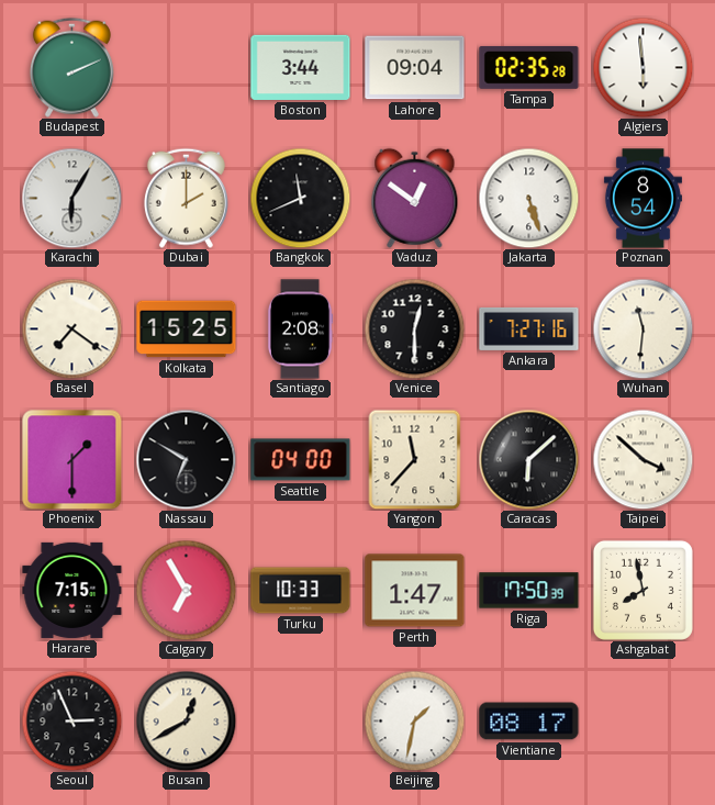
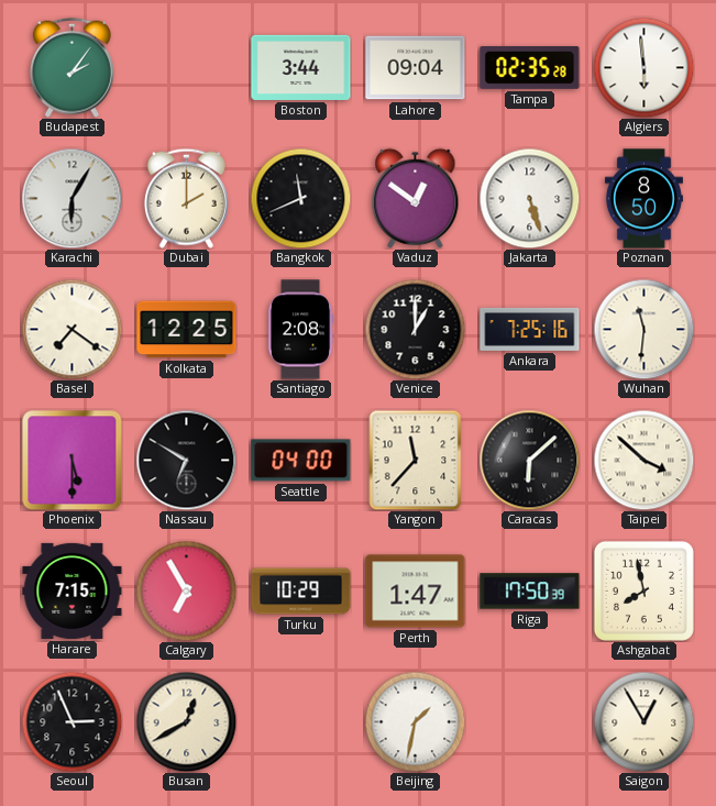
Budapest: 2:11 -> 2:06 (71, 67)
Poznan: 8:54 -> 8:50 (643, 199)
Kolkata: 15:25 -> 12:25 (187, 330)
Venice: 12:30 -> 1:00 (415, 329)
Ankara: 7:27 -> 7:25 (530, 329)
Phoenix: 1:30 -> 5:30 (71, 460)
Turku: 10:33 -> 10:29 (301, 592)
Vientiane: 08:17 -> none (529, 722)
Saigon: none -> 12:55 (643, 721)
